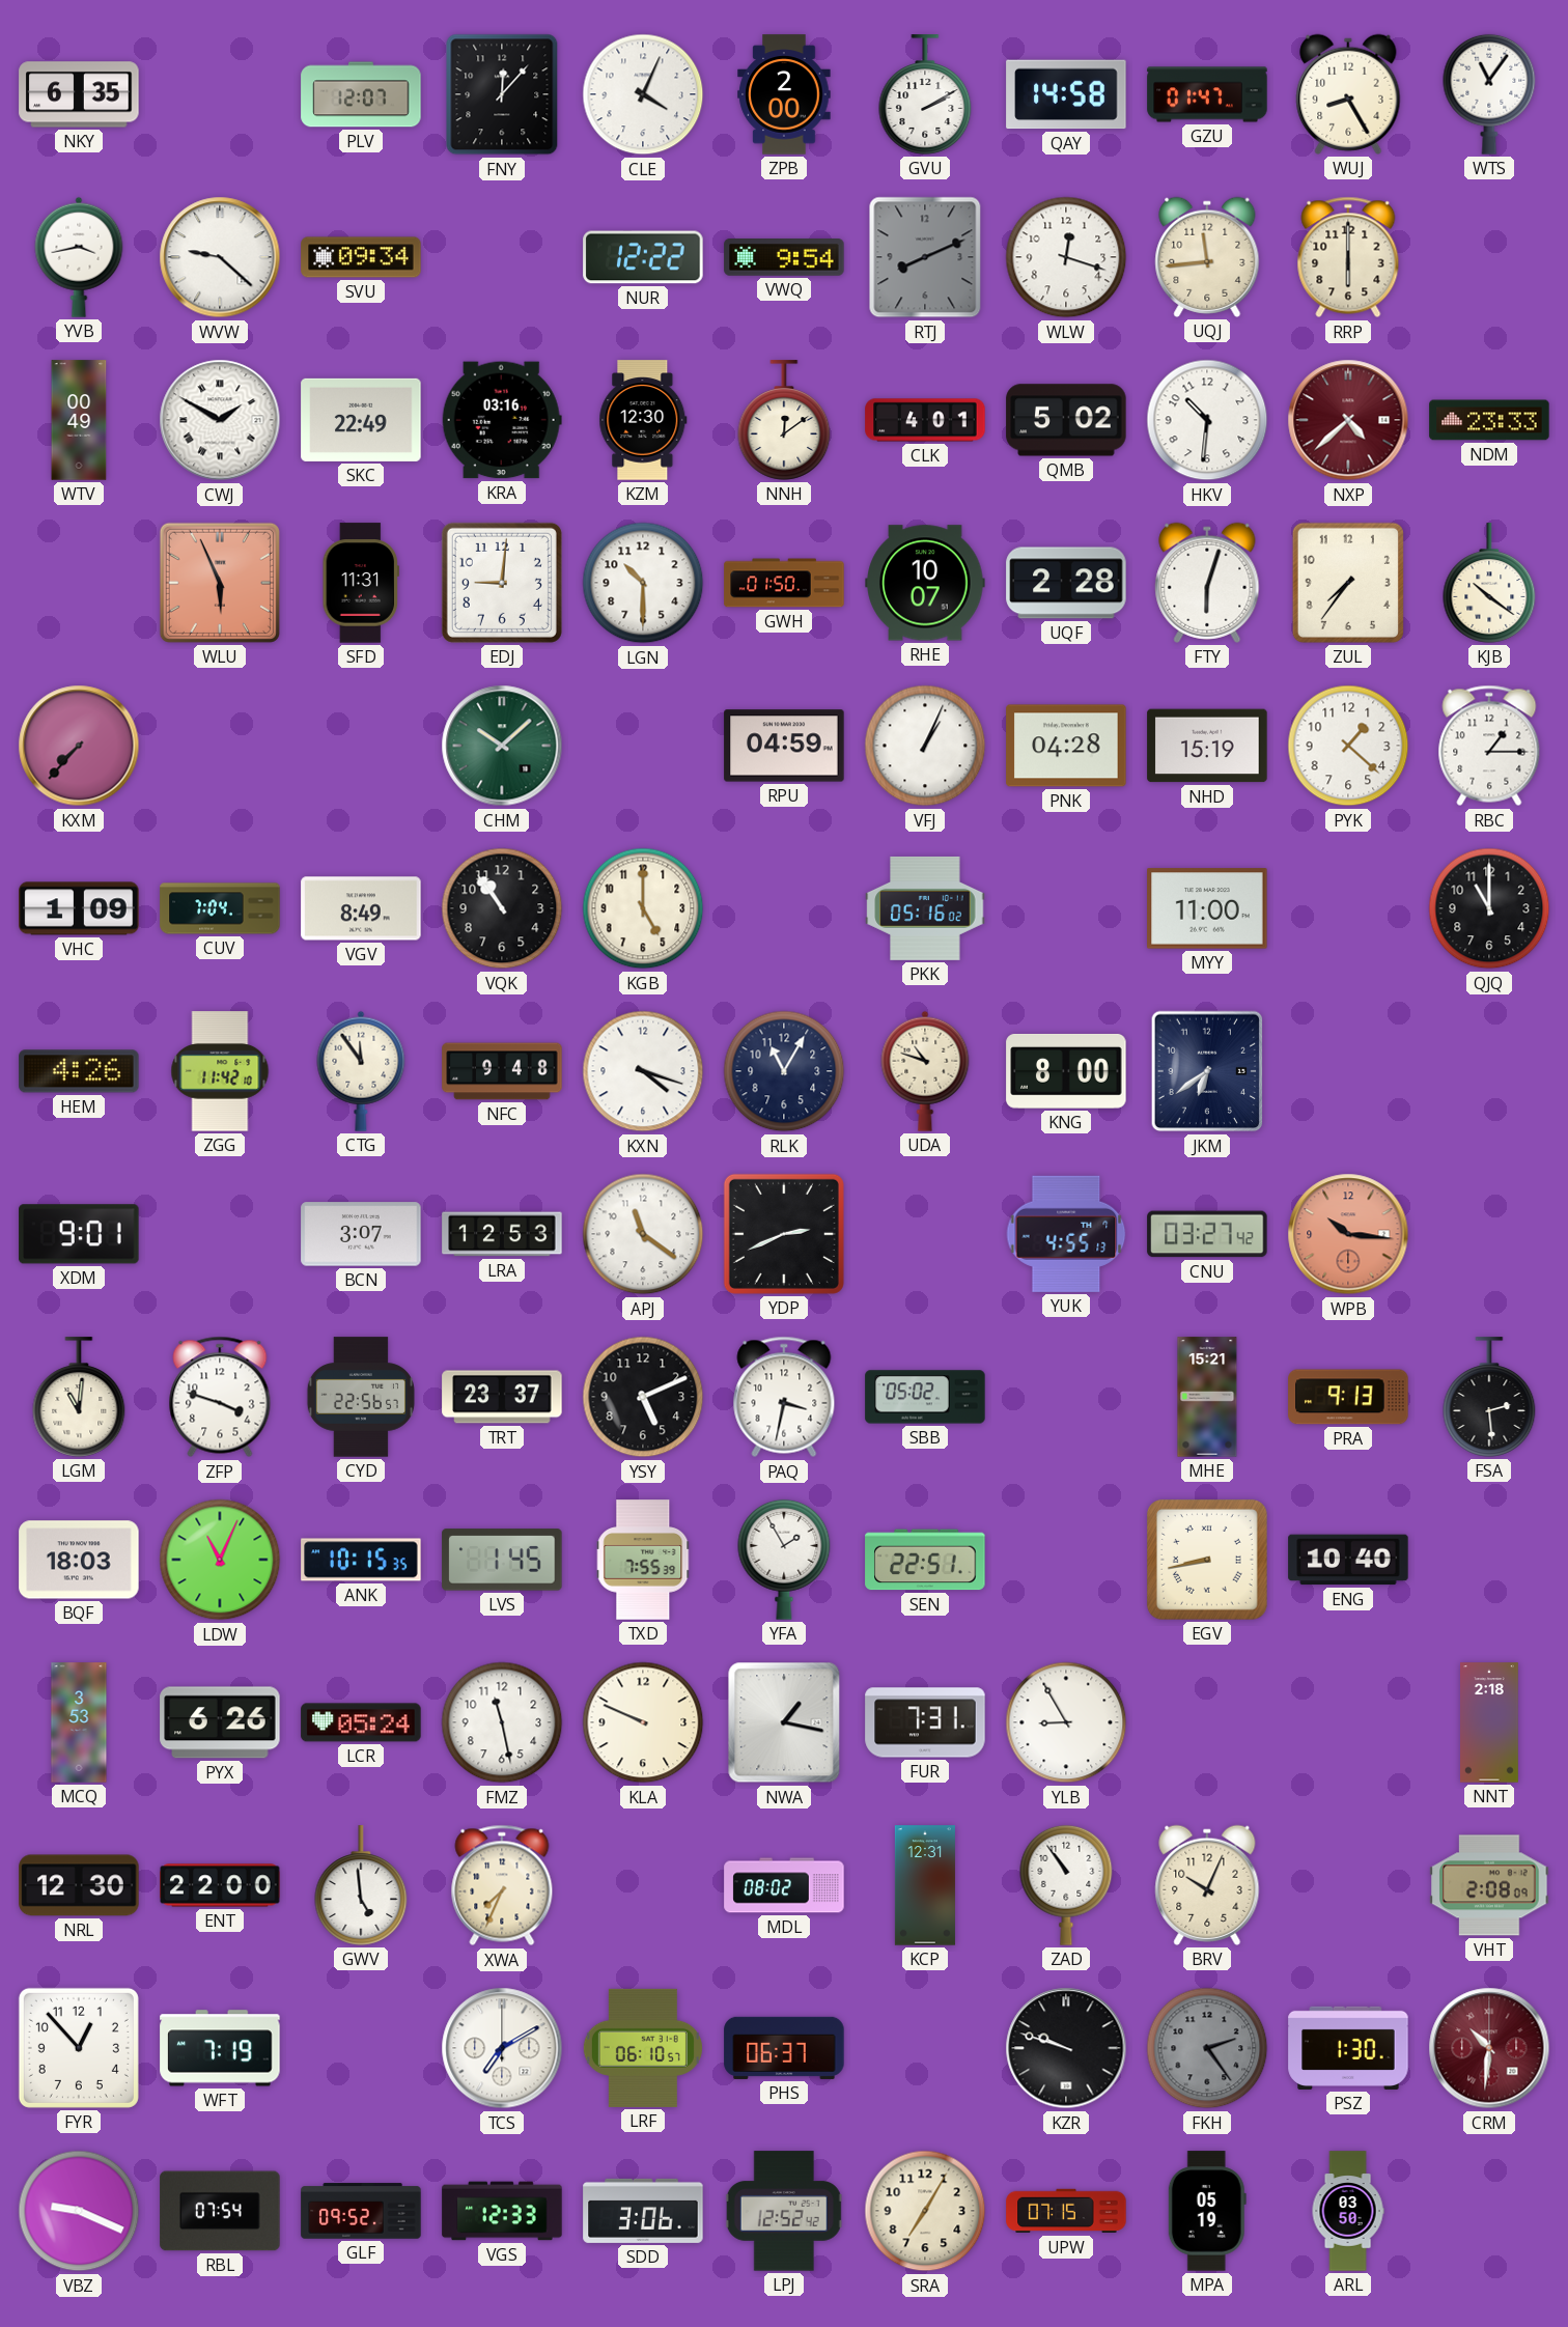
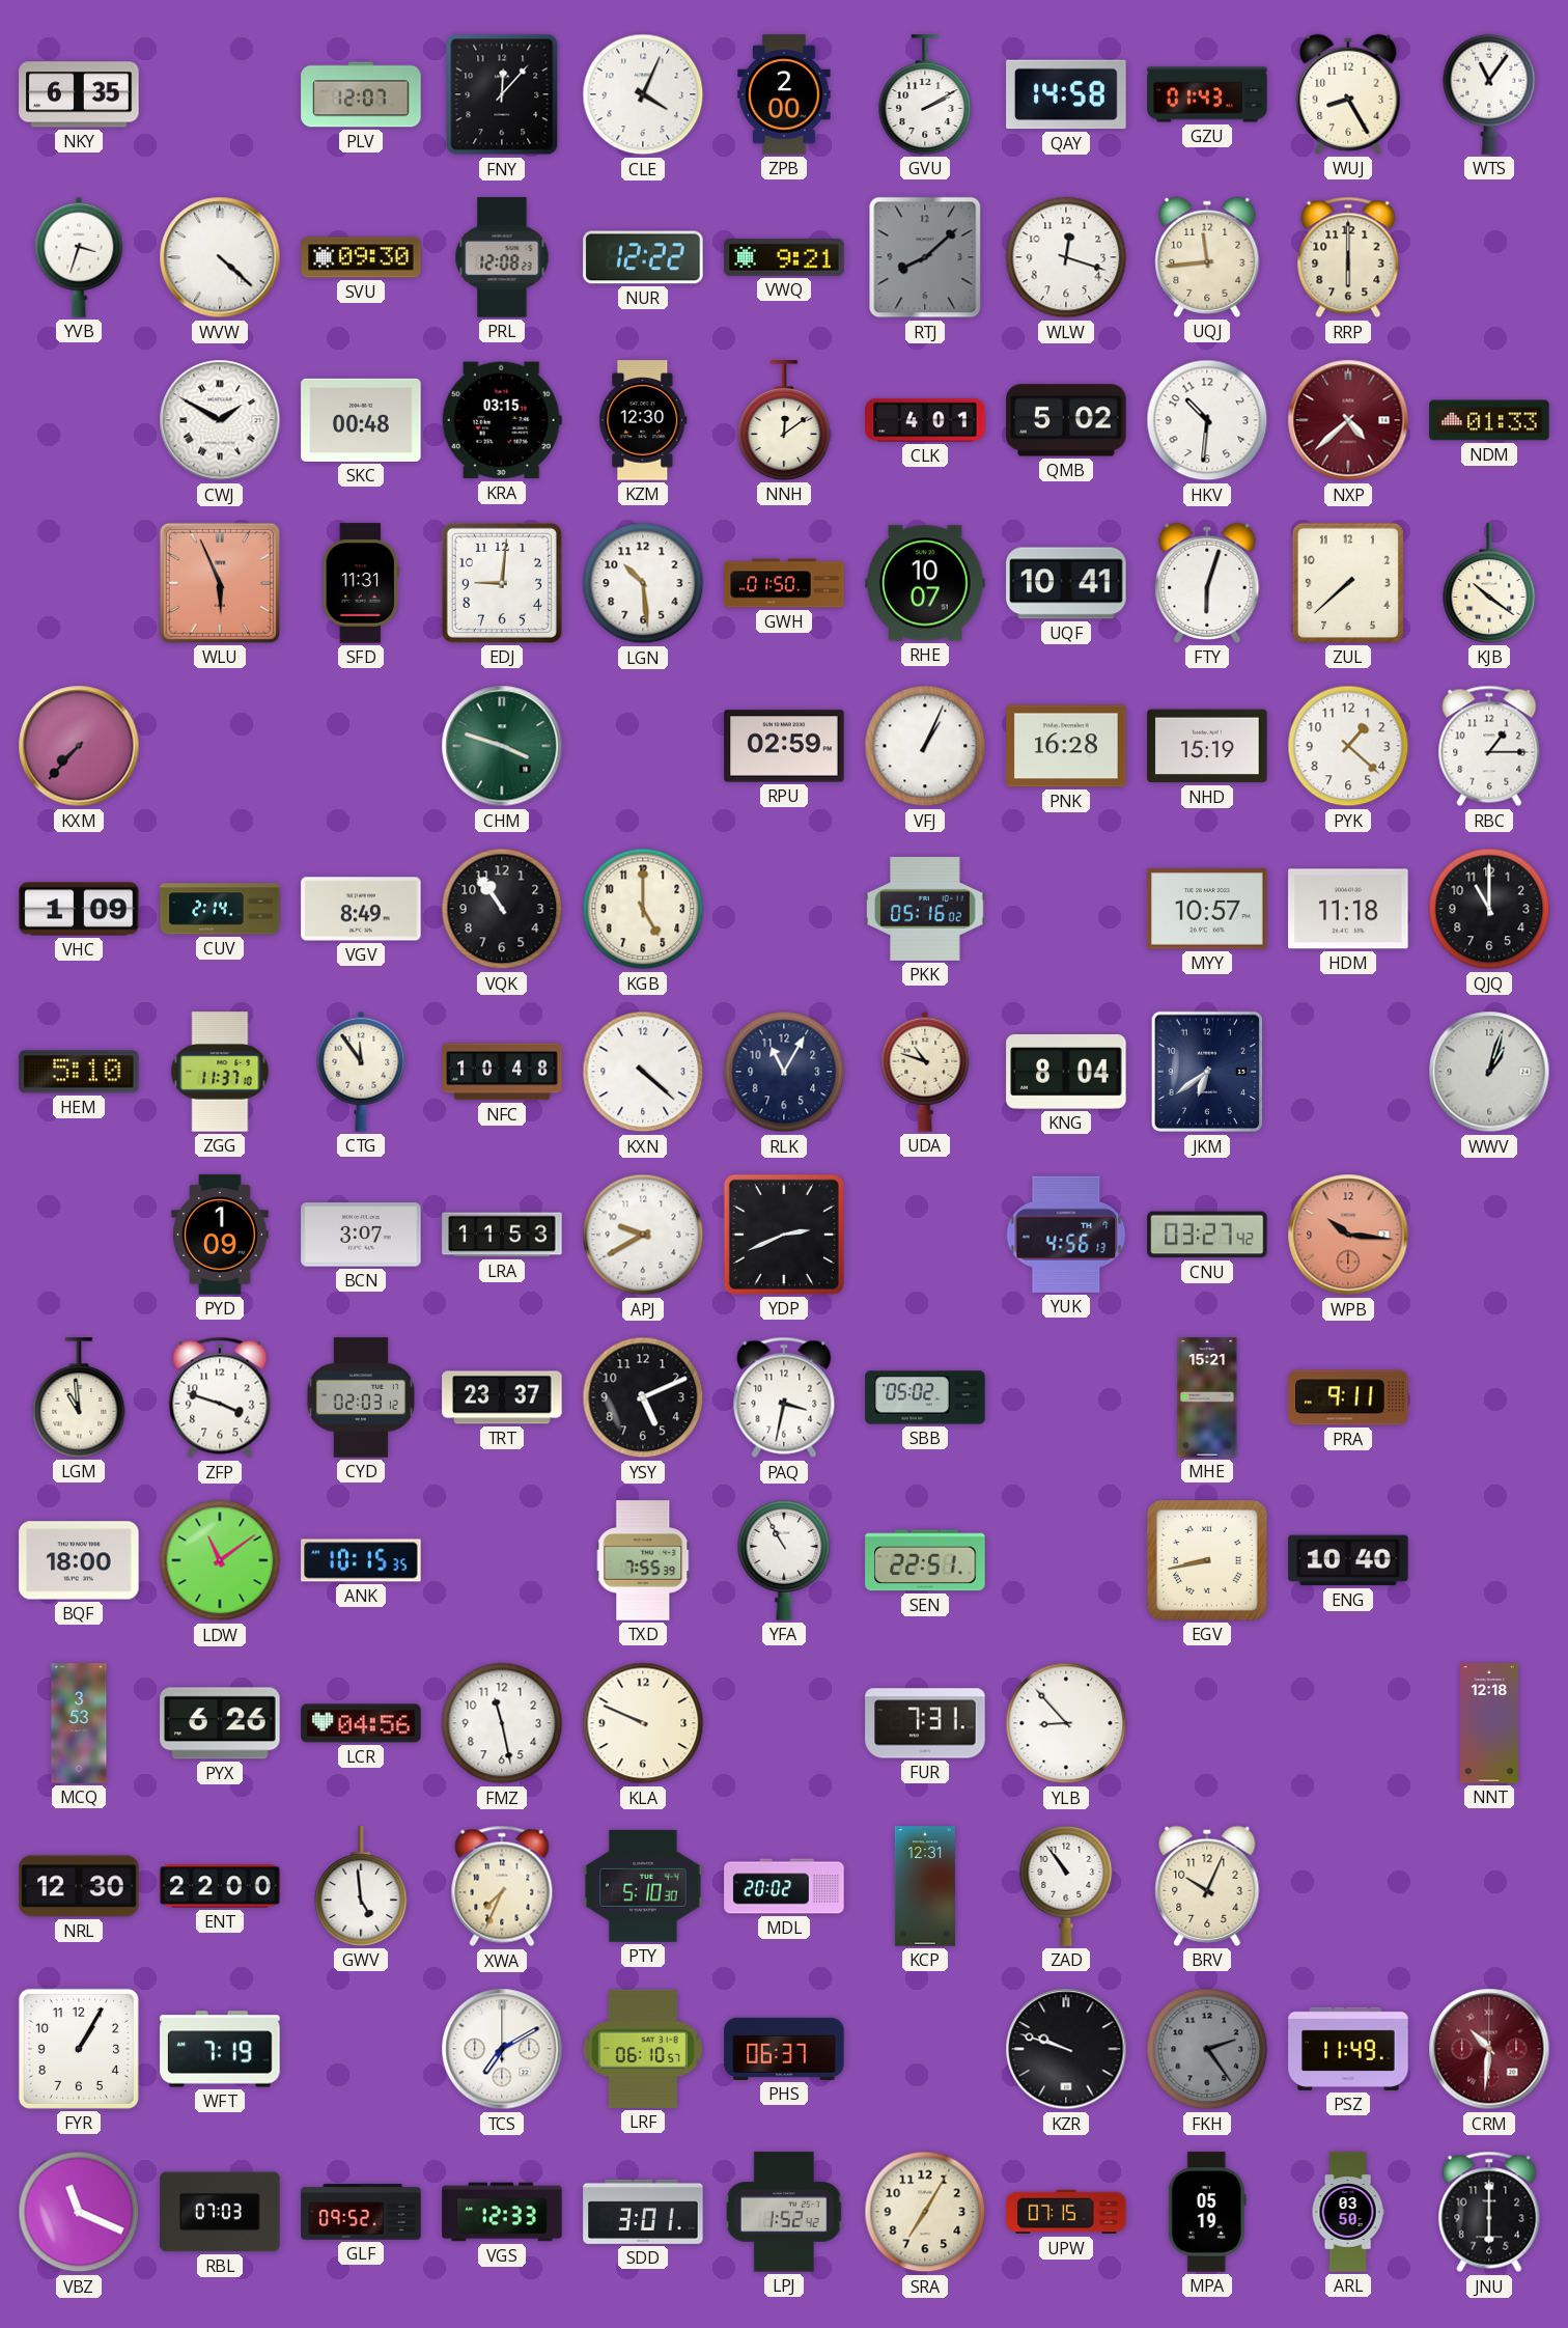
GZU: 01:47 -> 01:43 (1207, 94)
YVB: 3:43 -> 3:33 (79, 257)
WVW: 9:22 -> 4:22 (220, 257)
SVU: 09:34 -> 09:30 (361, 257)
PRL: none -> 12:08 (502, 257)
VWQ: 9:54 -> 9:21 (784, 258)
RTJ: 8:11 -> 8:08 (925, 257)
WTV: 00:49 -> none (79, 420)
SKC: 22:49 -> 00:48 (361, 420)
KRA: 03:16 -> 03:15 (502, 420)
NDM: 23:33 -> 01:33 (1489, 420)
LGN: 10:30 -> 10:29 (643, 583)
UQF: 2:28 -> 10:41 (1066, 583)
ZUL: 7:36 -> 7:38 (1348, 583)
CHM: 10:08 -> 3:48 (502, 746)
RPU: 04:59 -> 02:59 (784, 746)
PNK: 04:28 -> 16:28 (1066, 746)
CUV: 7:04 -> 2:14 (220, 909)
MYY: 11:00 -> 10:57 (1207, 909)
HDM: none -> 11:18 (1348, 909)
HEM: 4:26 -> 5:10 (79, 1072)
ZGG: 11:42 -> 11:37 (220, 1072)
NFC: 9:48 -> 10:48 (502, 1072)
KXN: 4:18 -> 4:22 (643, 1072)
KNG: 8:00 -> 8:04 (1066, 1072)
WWV: none -> 1:03 (1489, 1072)
XDM: 9:01 -> none (79, 1234)
PYD: none -> 1:09 (220, 1235)
LRA: 12:53 -> 11:53 (502, 1235)
APJ: 11:21 -> 9:40 (643, 1235)
YUK: 4:55 -> 4:56 (1066, 1235)
LGM: 11:01 -> 10:59 (79, 1397)
CYD: 22:56 -> 02:03 (361, 1397)
PRA: 9:13 -> 9:11 (1348, 1397)
FSA: 2:29 -> none (1489, 1397)
BQF: 18:03 -> 18:00 (79, 1560)
LDW: 11:04 -> 11:09 (220, 1560)
LVS: 1:45 -> none (502, 1560)
YFA: 1:55 -> 10:55 (784, 1560)
LCR: 05:24 -> 04:56 (361, 1723)
NWA: 1:17 -> none (784, 1722)
YLB: 8:55 -> 8:53 (1066, 1723)
NNT: 2:18 -> 12:18 (1490, 1723)
PTY: none -> 5:10 (643, 1886)
MDL: 08:02 -> 20:02 (784, 1886)
VHT: 2:08 -> none (1489, 1885)
FYR: 12:53 -> 1:05 (79, 2049)
PSZ: 1:30 -> 11:49 (1348, 2049)
VBZ: 9:19 -> 11:19 (79, 2212)
RBL: 07:54 -> 07:03 (220, 2212)
SDD: 3:06 -> 3:01 (643, 2212)
LPJ: 12:52 -> 1:52 (784, 2212)
JNU: none -> 6:00 (1489, 2212)
